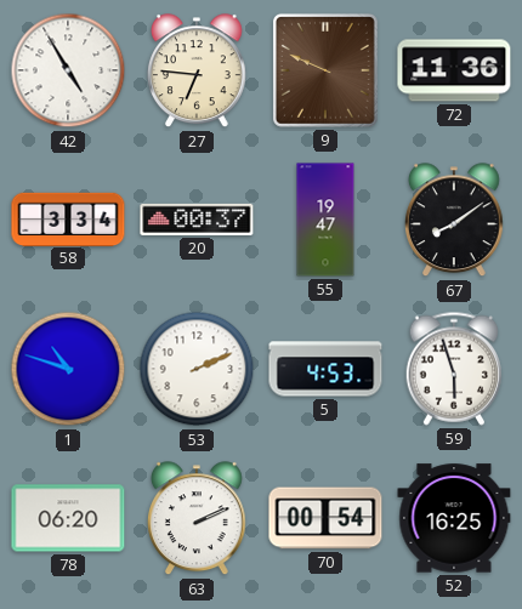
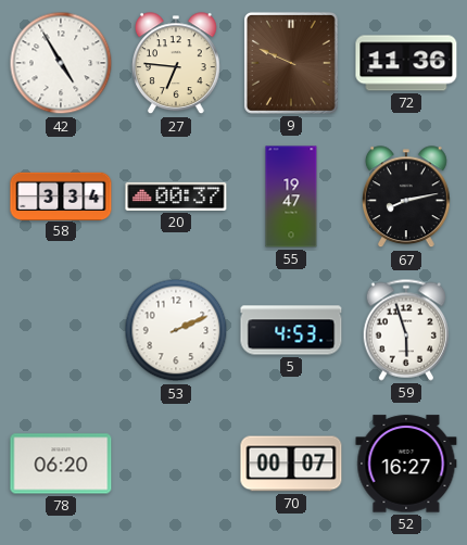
67: 8:09 -> 8:13 (406, 198)
1: 10:48 -> none (68, 369)
63: 2:11 -> none (197, 519)
70: 00:54 -> 00:07 (291, 464)
52: 16:25 -> 16:27 (406, 464)
